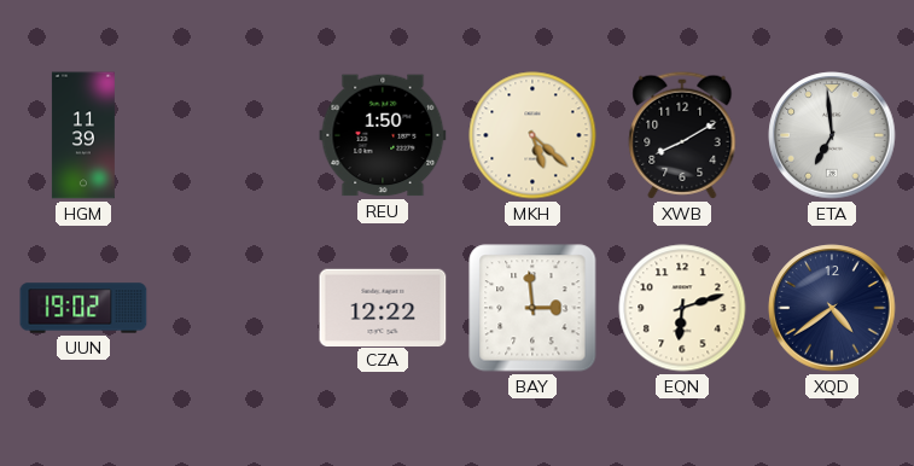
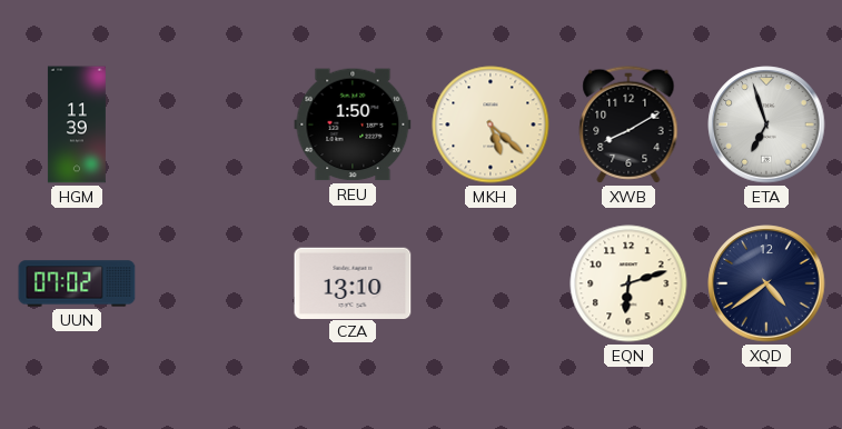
ETA: 6:59 -> 6:57 (766, 124)
UUN: 19:02 -> 07:02 (77, 283)
CZA: 12:22 -> 13:10 (353, 282)
BAY: 2:59 -> none (532, 308)
